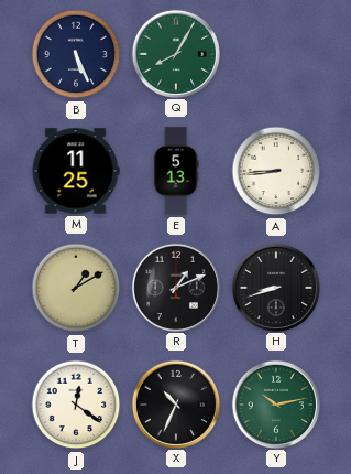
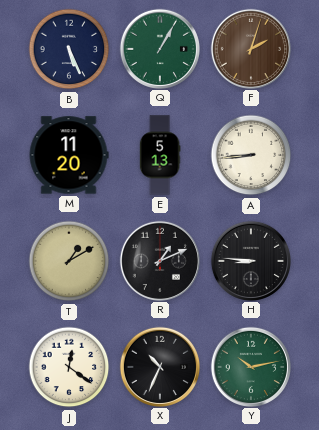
Q: 8:05 -> 1:05 (159, 48)
F: none -> 2:03 (250, 48)
M: 11:25 -> 11:20 (69, 155)
H: 8:42 -> 8:46 (250, 260)
